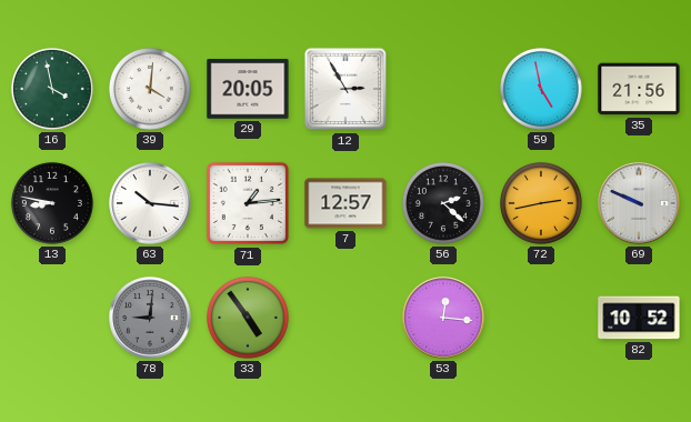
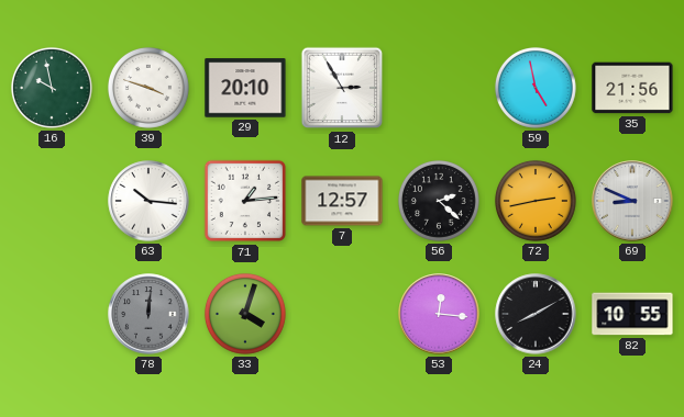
16: 3:58 -> 9:58 (52, 88)
39: 4:01 -> 3:48 (148, 88)
29: 20:05 -> 20:10 (245, 88)
13: 8:47 -> none (52, 203)
69: 9:49 -> 8:49 (632, 201)
78: 9:01 -> 12:01 (148, 314)
33: 4:54 -> 4:03 (245, 314)
24: none -> 8:10 (536, 314)
82: 10:52 -> 10:55 (632, 314)
